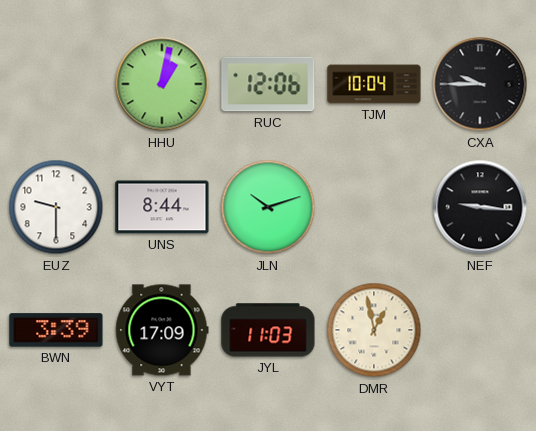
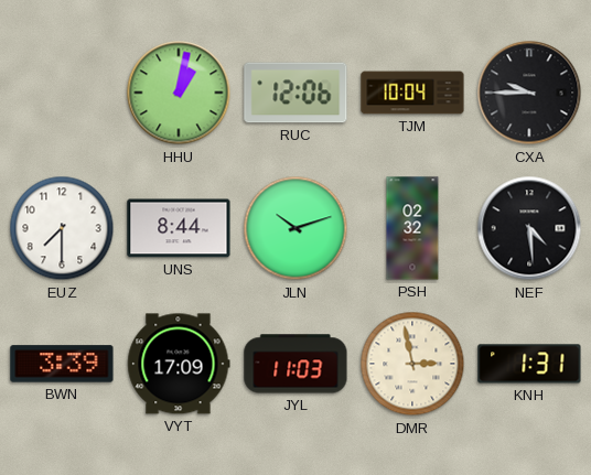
EUZ: 9:30 -> 7:30 (62, 228)
PSH: none -> 02:32 (412, 228)
NEF: 9:16 -> 4:29 (529, 228)
DMR: 12:58 -> 2:58 (412, 364)
KNH: none -> 1:31 (529, 364)
